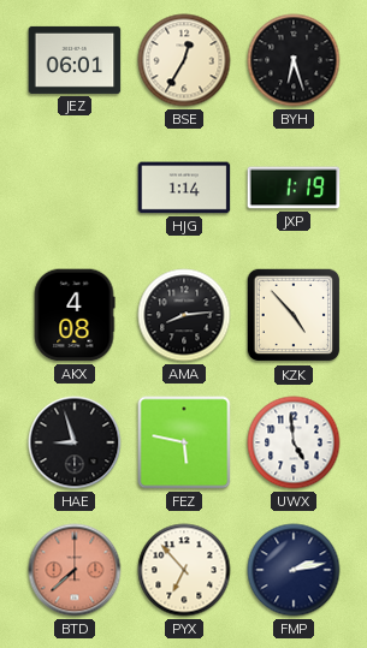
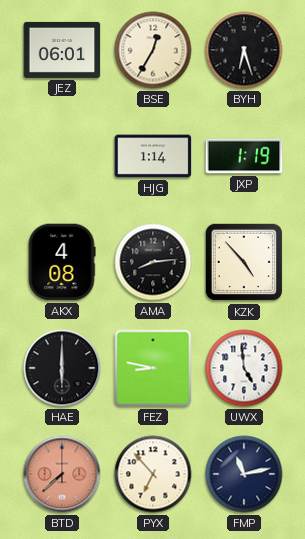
HAE: 8:57 -> 6:00 (62, 368)
FEZ: 5:47 -> 8:47 (153, 368)
FMP: 2:13 -> 11:13 (244, 474)
